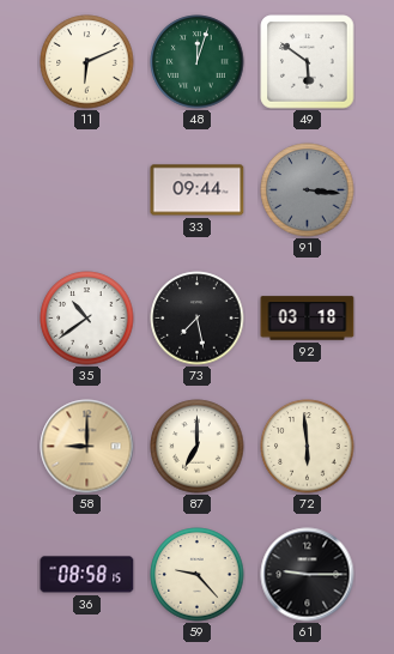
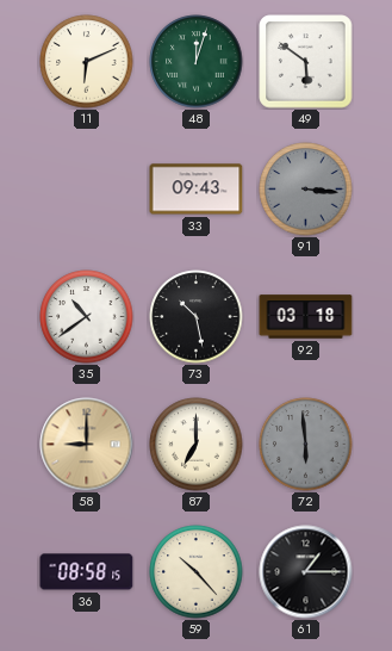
33: 09:44 -> 09:43 (197, 190)
73: 7:28 -> 10:28 (197, 317)
72 dial: cream -> grey (306, 445)
59: 9:23 -> 10:23 (197, 572)
61: 9:15 -> 1:15 (306, 572)
